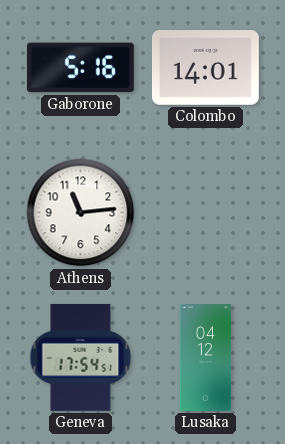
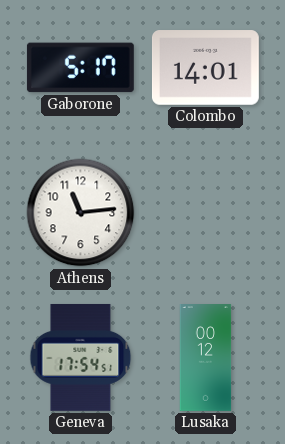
Gaborone: 5:16 -> 5:17 (80, 68)
Lusaka: 04:12 -> 00:12 (206, 358)
